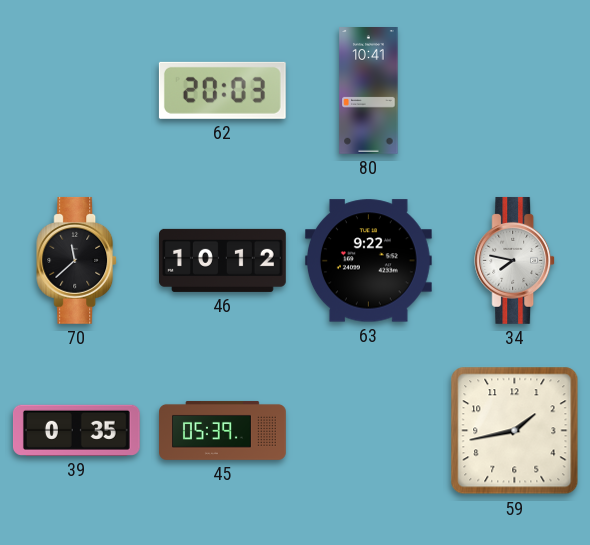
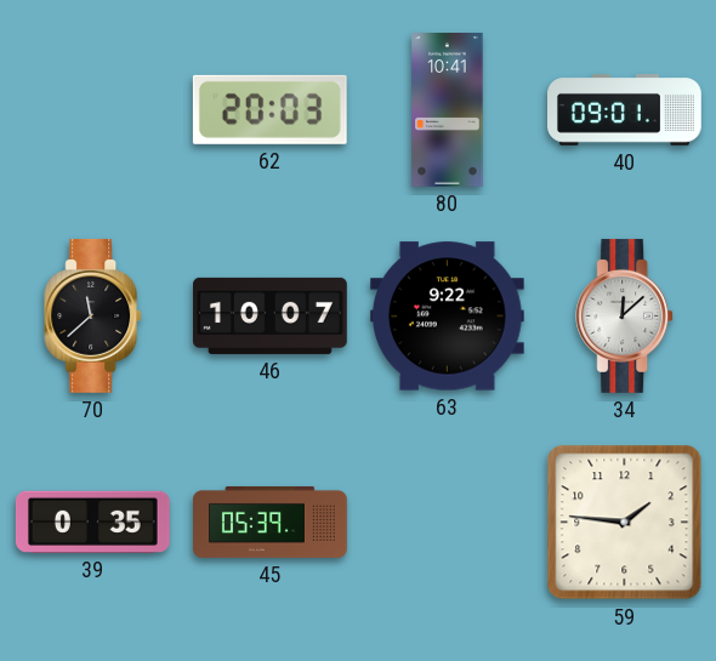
40: none -> 09:01 (625, 110)
46: 10:12 -> 10:07 (271, 315)
34: 7:47 -> 12:08 (625, 317)
59: 1:43 -> 1:46 (625, 523)
